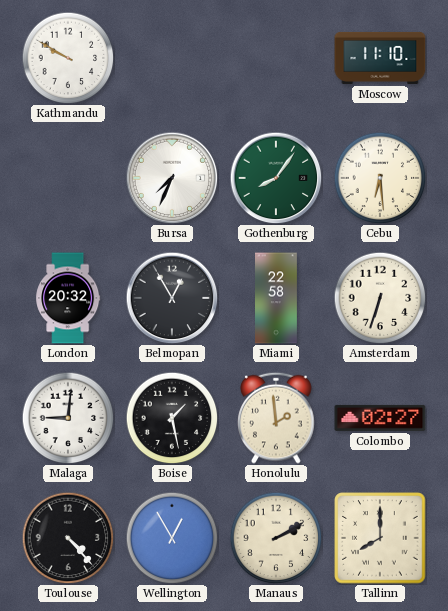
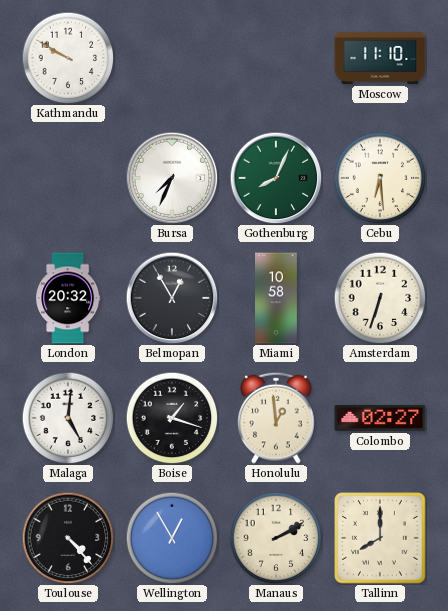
Gothenburg: 8:06 -> 8:04 (276, 178)
Miami: 22:58 -> 10:58 (277, 298)
Malaga: 9:01 -> 5:01 (68, 418)
Boise: 1:28 -> 1:18 (172, 418)
Honolulu: 1:59 -> 12:59 (276, 418)
